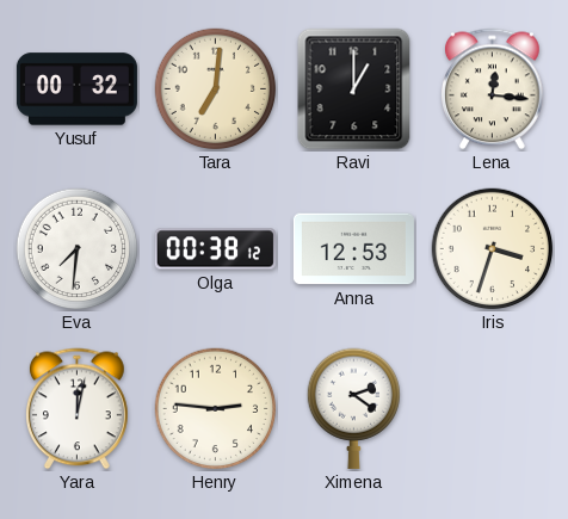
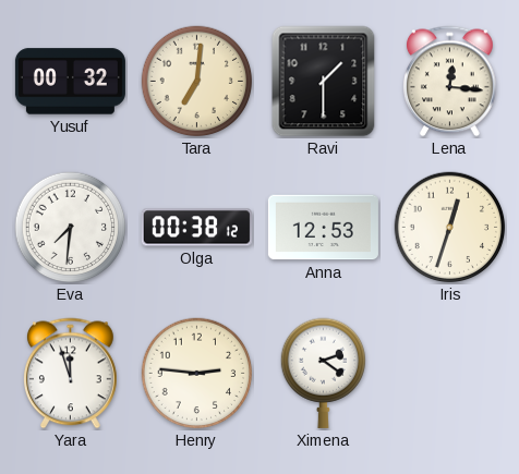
Ravi: 1:00 -> 1:30 (324, 82)
Iris: 3:33 -> 12:33 (450, 228)
Yara: 12:02 -> 11:57 (71, 374)
